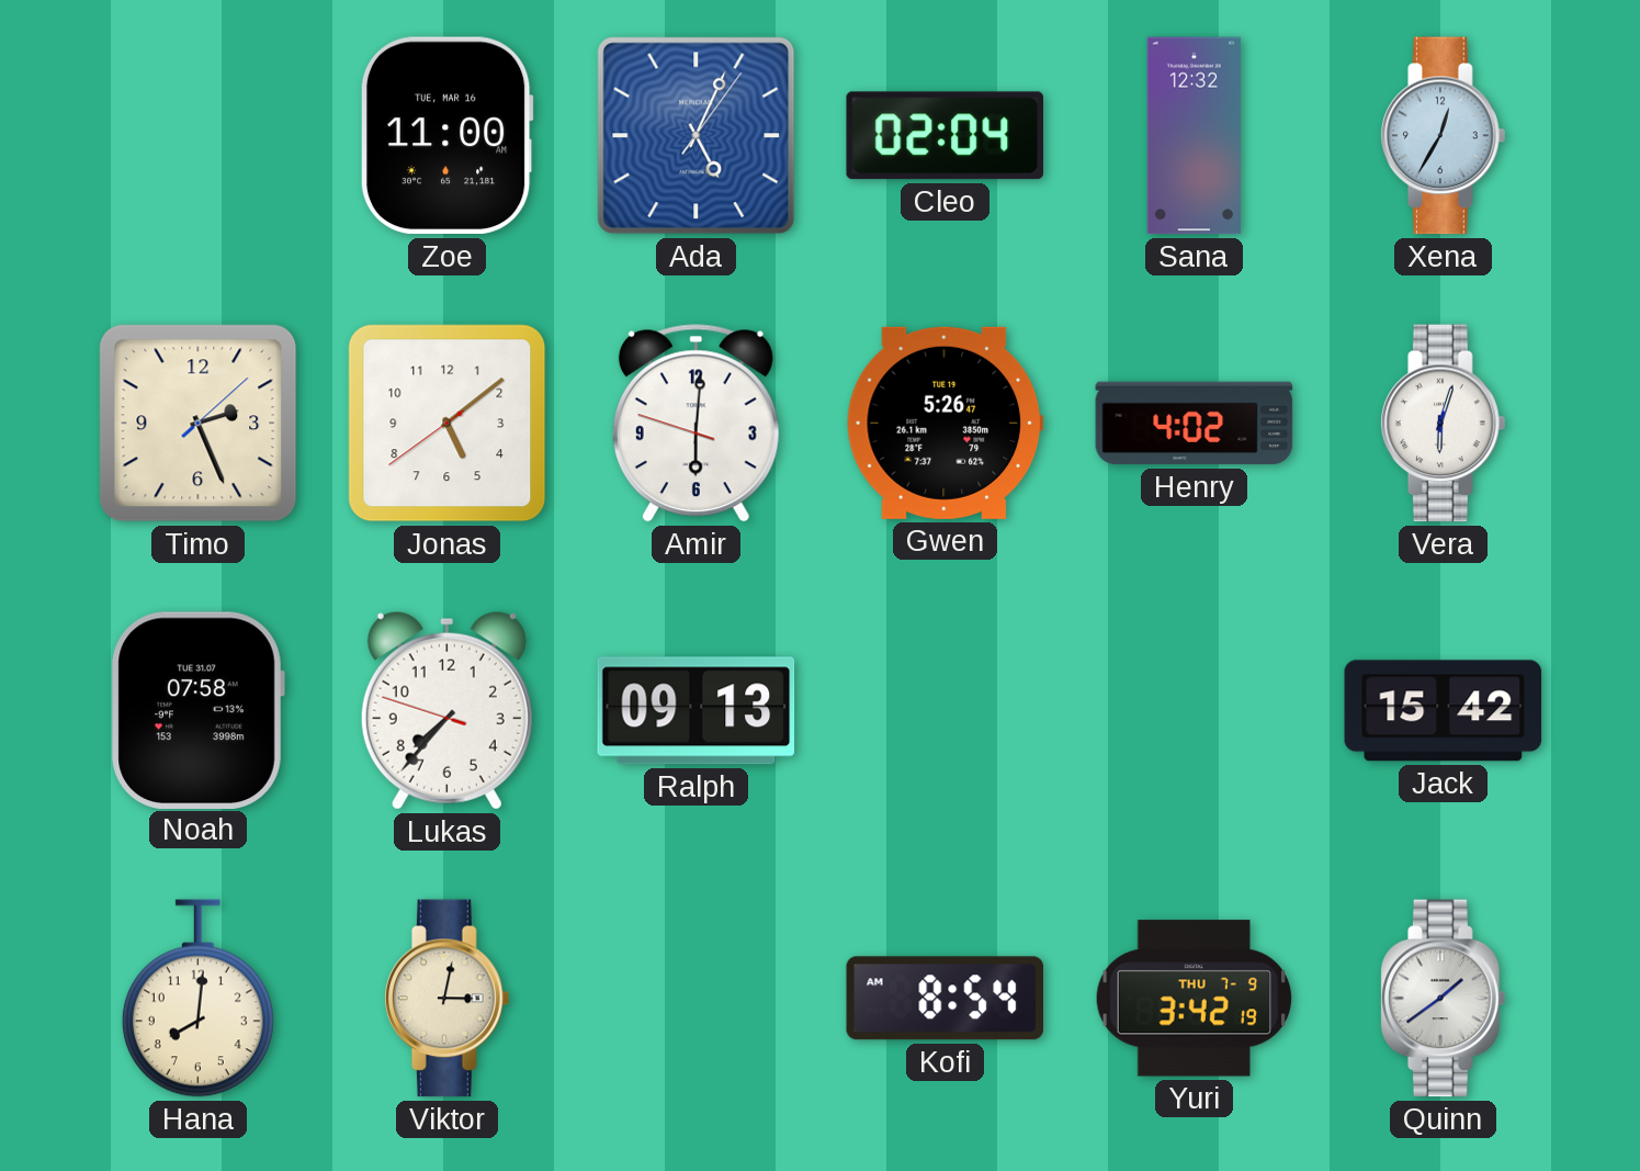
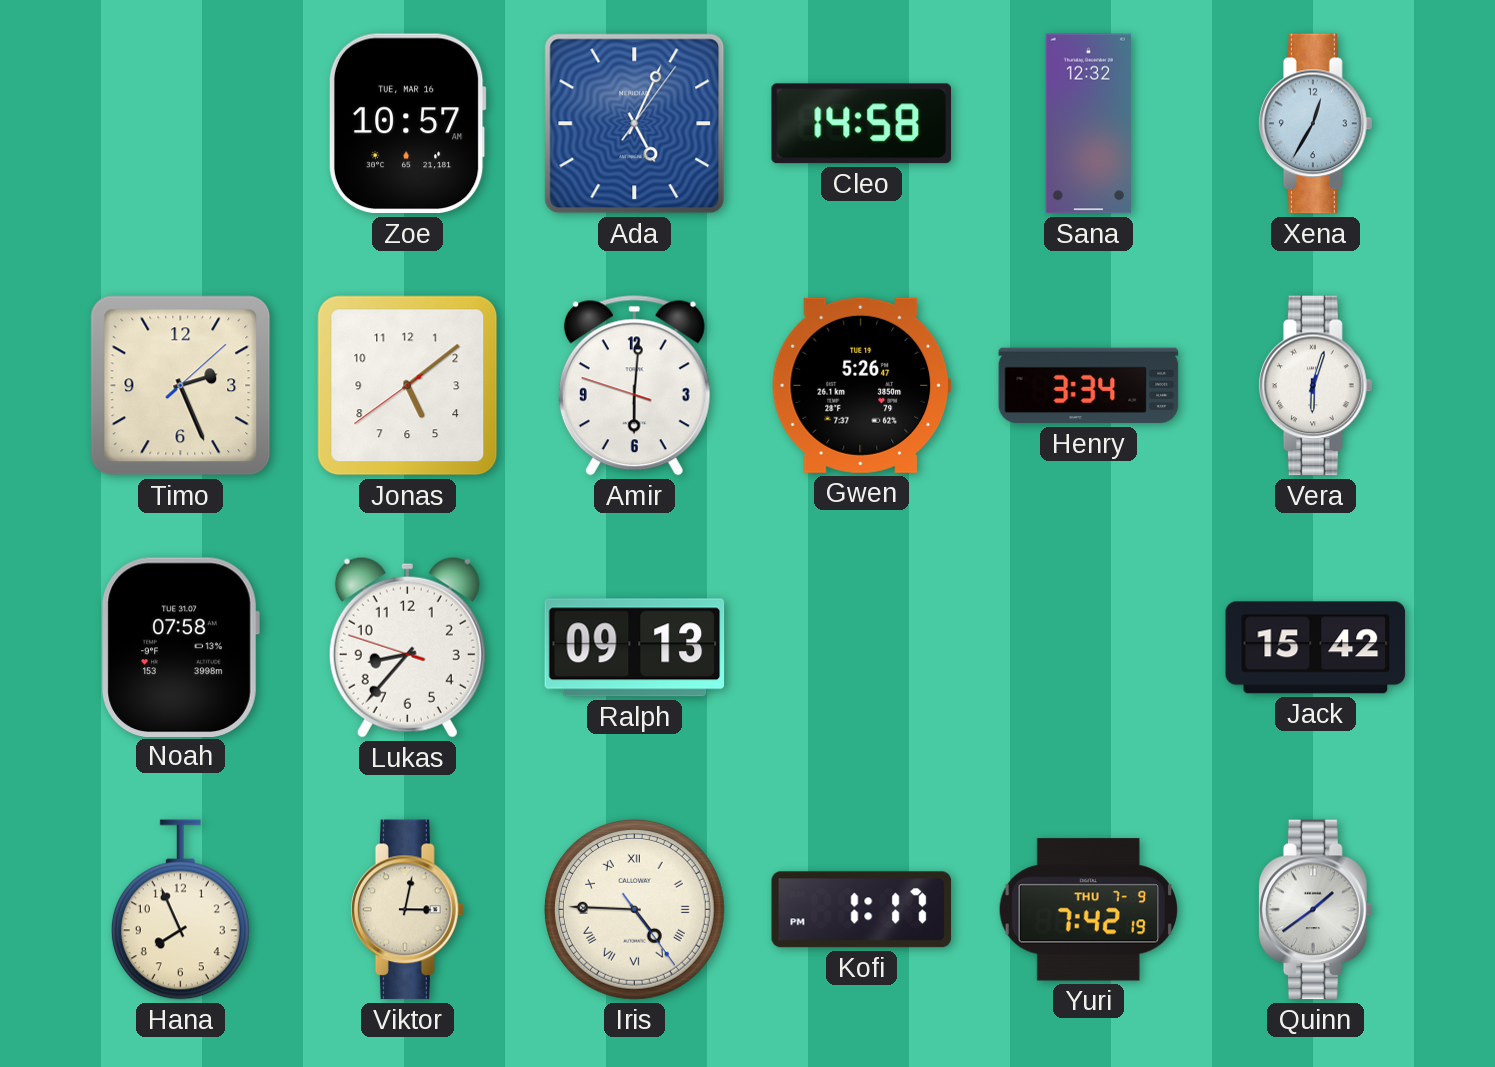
Zoe: 11:00 -> 10:57 (407, 124)
Cleo: 02:04 -> 14:58 (861, 124)
Henry: 4:02 -> 3:34 (1089, 386)
Lukas: 7:36 -> 8:36 (407, 647)
Hana: 8:01 -> 7:56 (180, 910)
Iris: none -> 4:45 (634, 909)
Kofi: 8:54 -> 1:17 (862, 910)
Yuri: 3:42 -> 7:42 (1088, 910)
